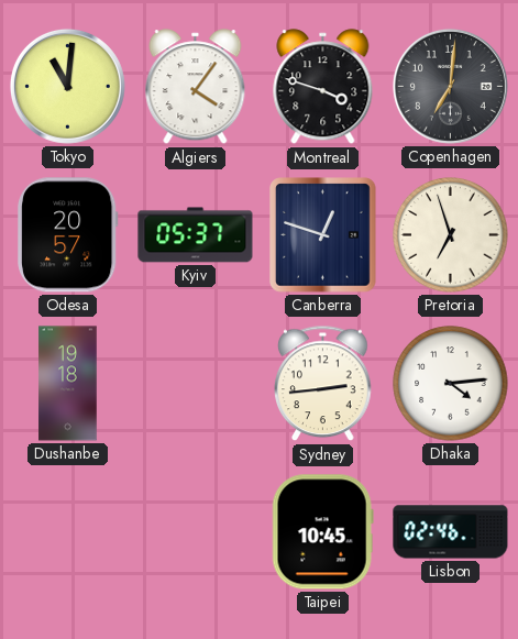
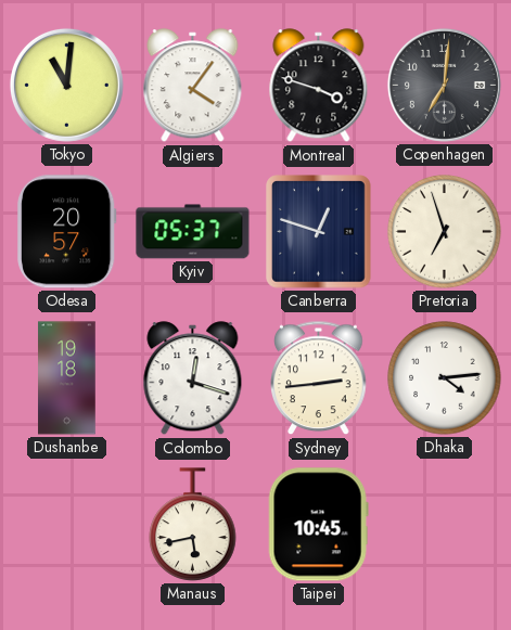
Colombo: none -> 12:18 (193, 378)
Manaus: none -> 5:43 (193, 525)
Lisbon: 02:46 -> none (451, 532)
